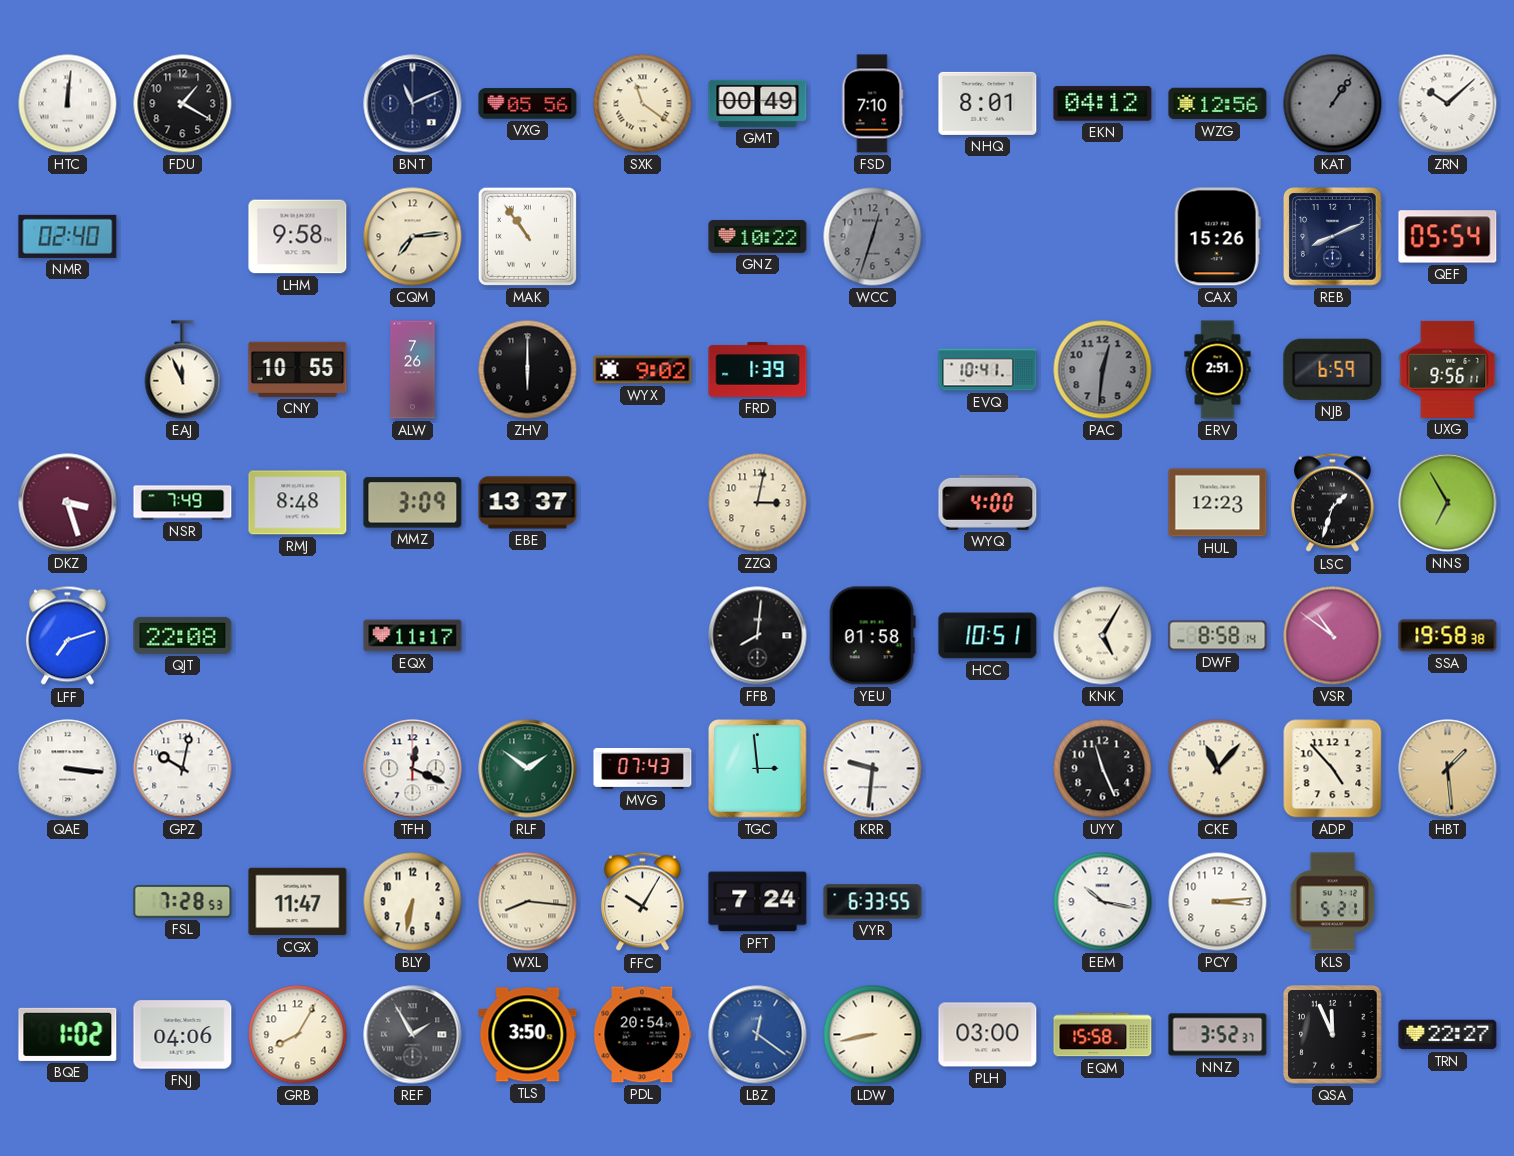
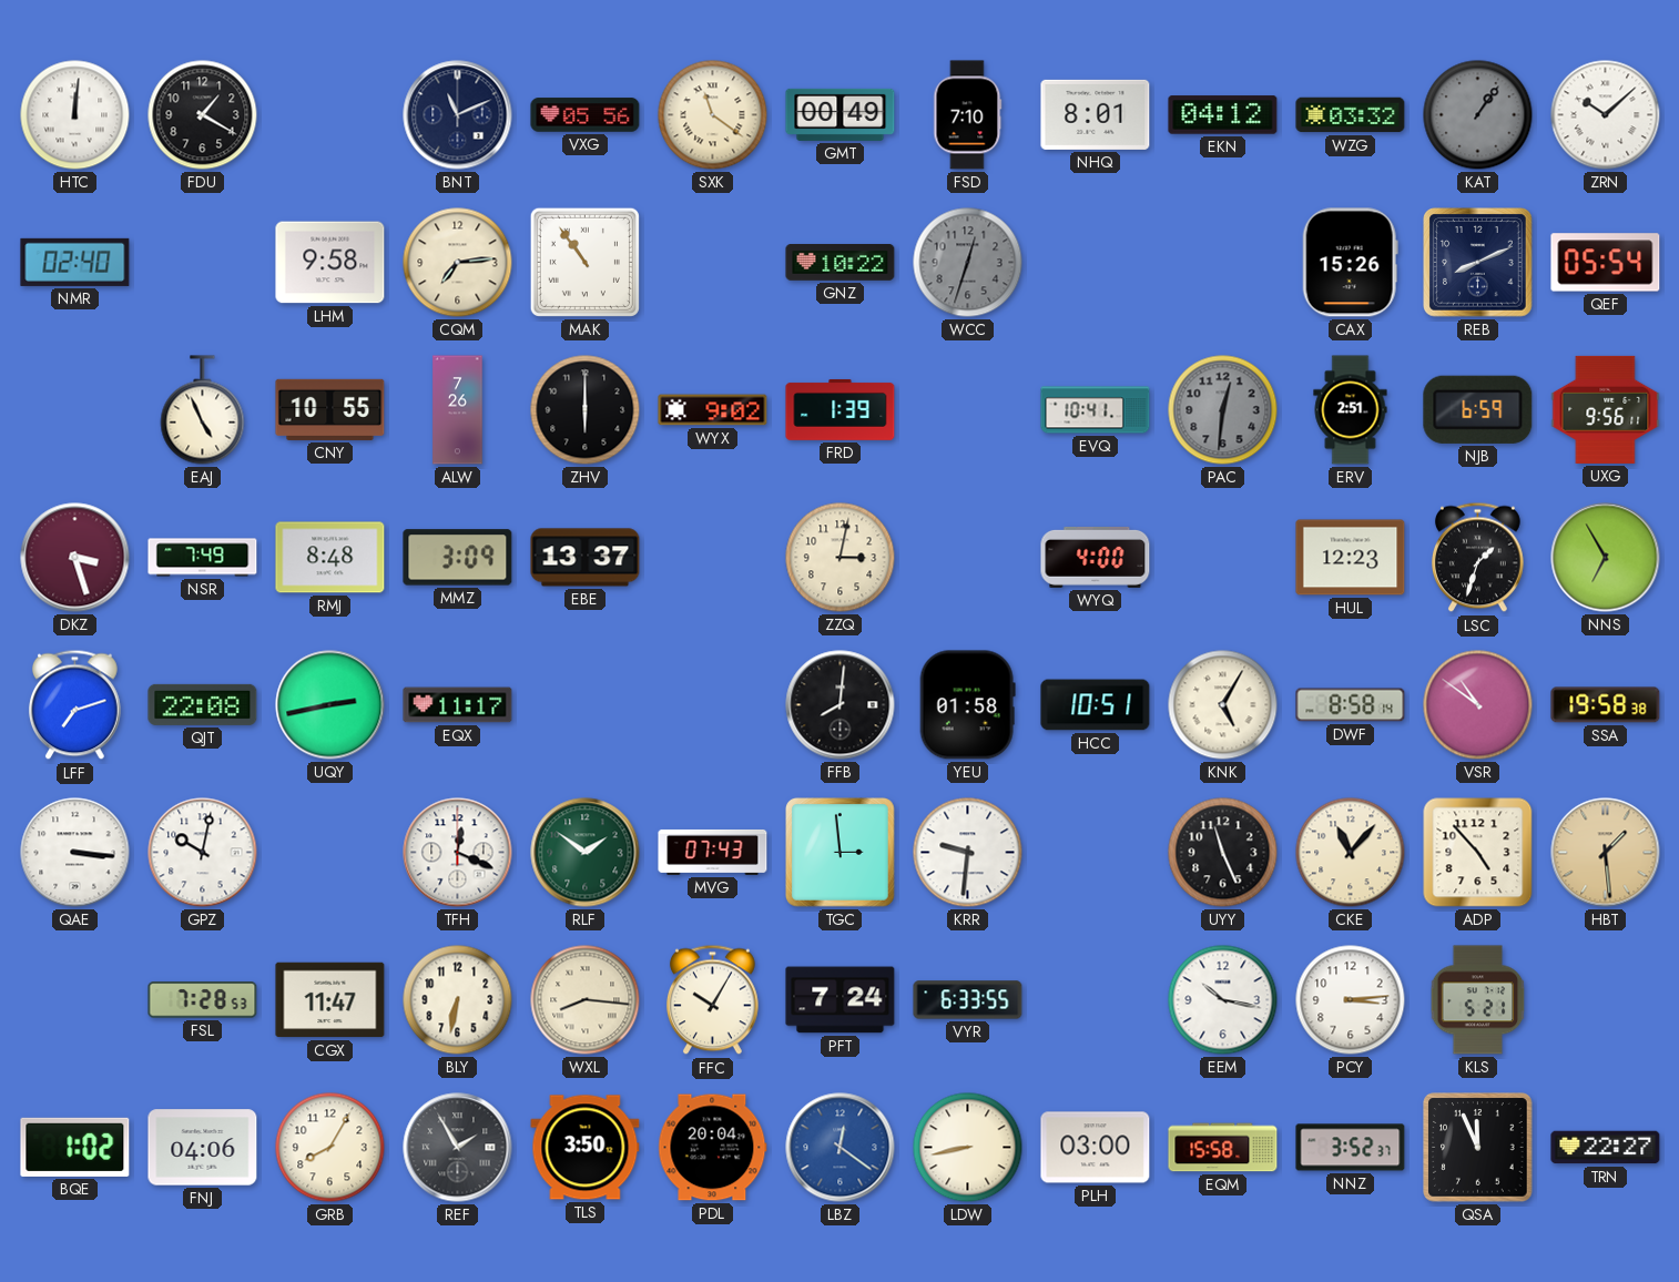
WZG: 12:56 -> 03:32 (1351, 115)
EAJ: 11:56 -> 4:56 (203, 410)
UQY: none -> 2:43 (330, 705)
PDL: 20:54 -> 20:04 (713, 1148)
